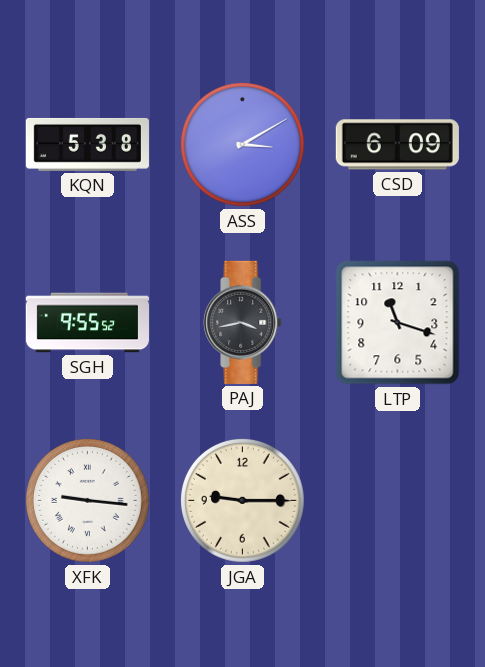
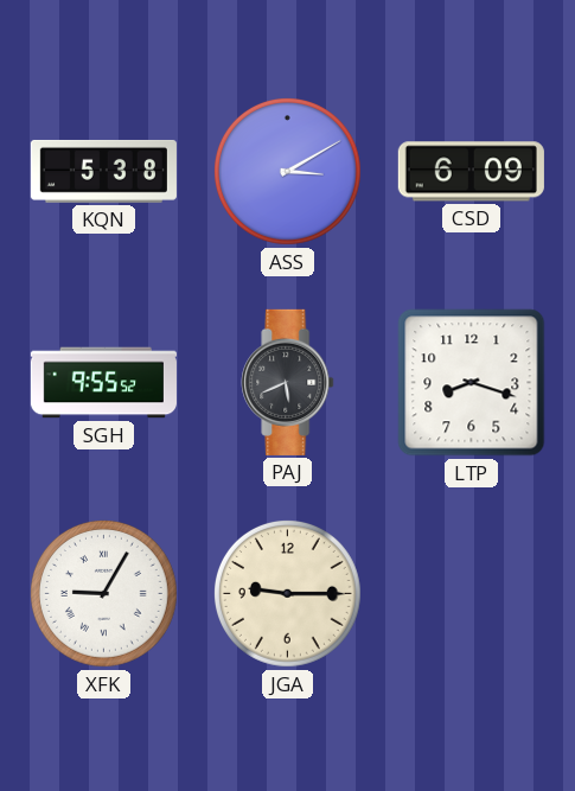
PAJ: 3:43 -> 5:41 (288, 382)
LTP: 11:18 -> 8:18 (472, 383)
XFK: 9:16 -> 9:05 (103, 593)
